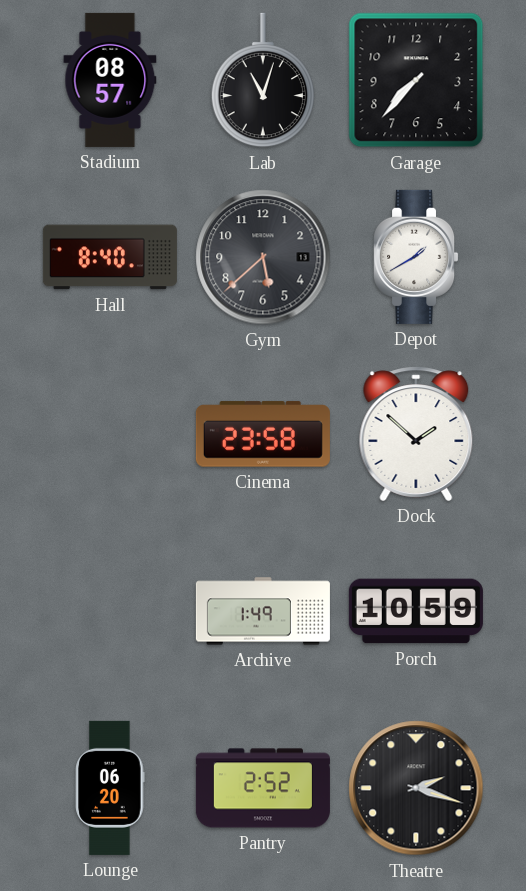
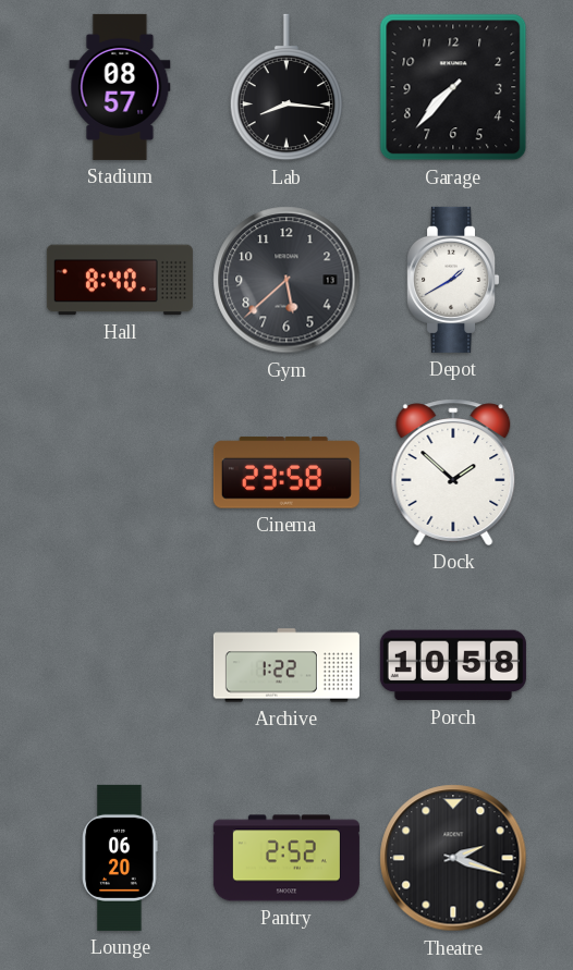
Lab: 11:03 -> 8:16 (285, 87)
Archive: 1:49 -> 1:22 (286, 665)
Porch: 10:59 -> 10:58 (453, 665)
